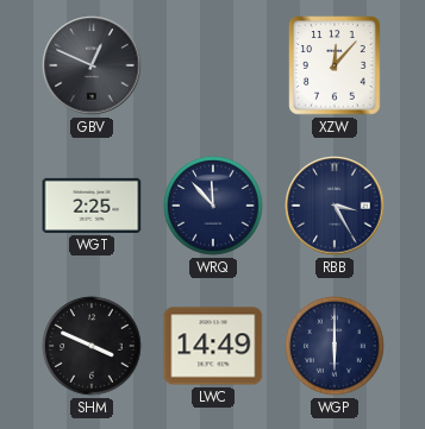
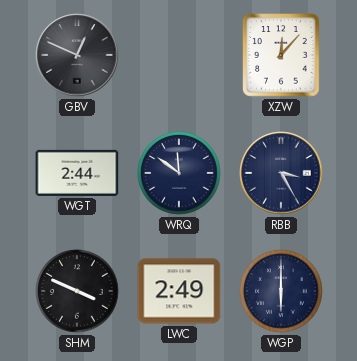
WGT: 2:25 -> 2:44 (77, 173)
WRQ: 11:53 -> 11:51 (179, 173)
LWC: 14:49 -> 2:49 (179, 291)
